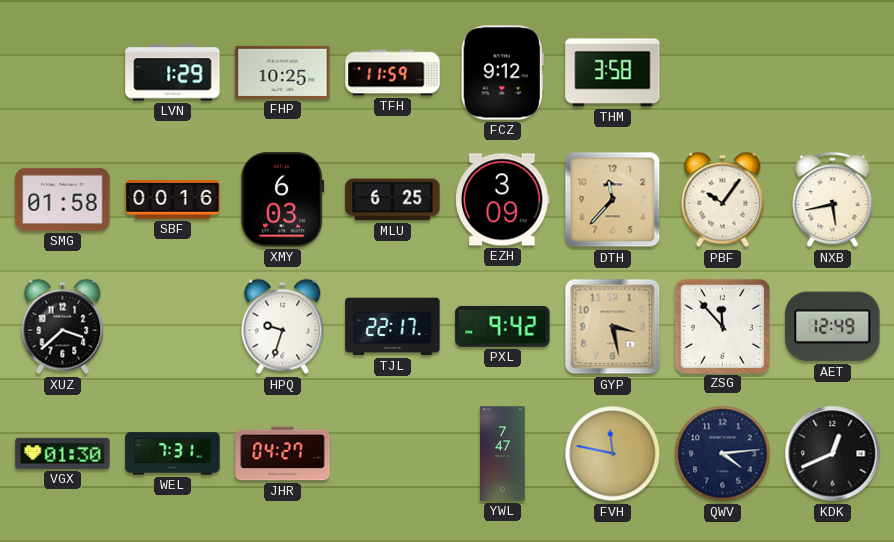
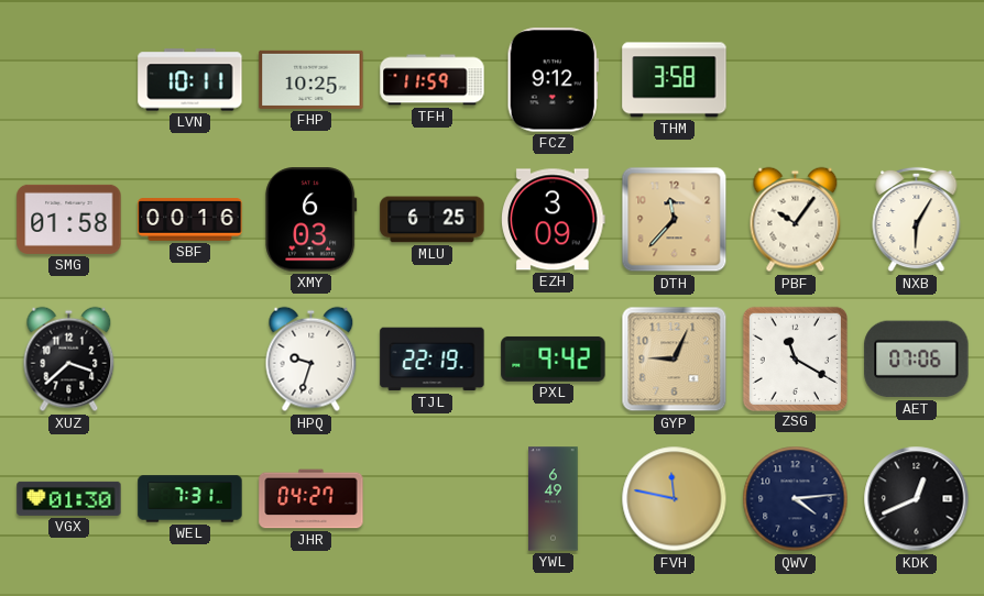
LVN: 1:29 -> 10:11 (190, 80)
NXB: 5:43 -> 6:05 (917, 220)
TJL: 22:17 -> 22:19 (433, 360)
GYP: 3:28 -> 9:04 (675, 360)
ZSG: 11:53 -> 11:20 (795, 358)
AET: 12:49 -> 07:06 (917, 360)
YWL: 7:47 -> 6:49 (554, 499)
